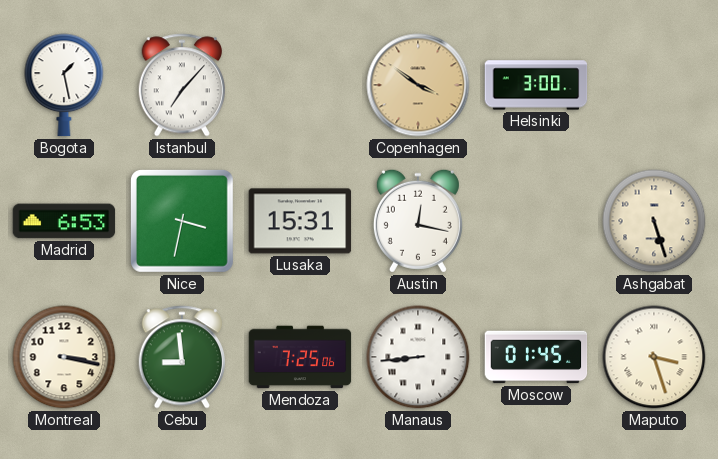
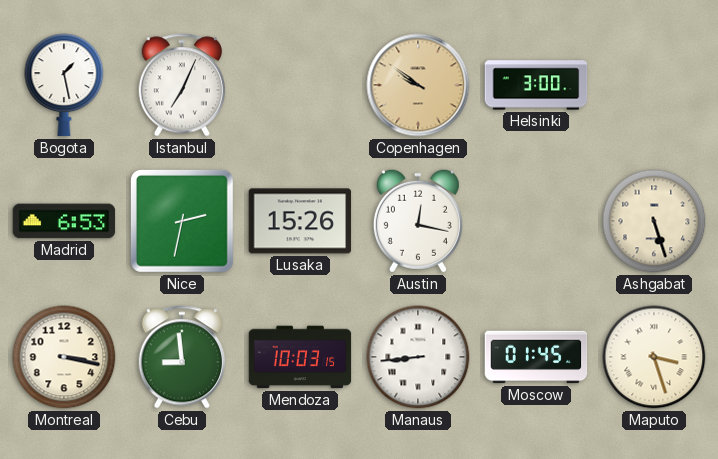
Istanbul: 7:07 -> 7:04 (181, 85)
Copenhagen: 3:51 -> 9:51 (418, 85)
Nice: 3:32 -> 2:32 (182, 221)
Lusaka: 15:31 -> 15:26 (300, 221)
Mendoza: 7:25 -> 10:03 (300, 357)
